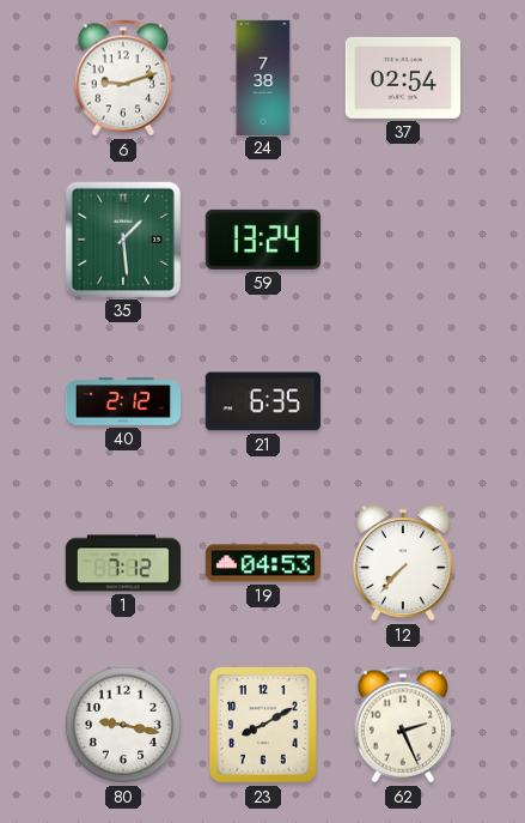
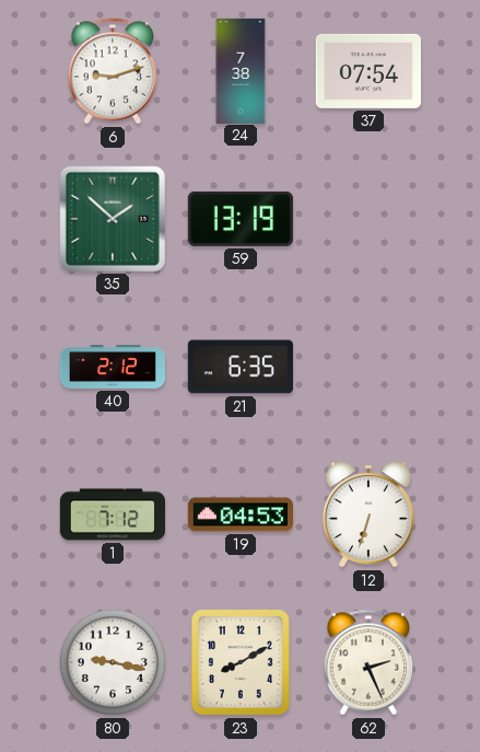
37: 02:54 -> 07:54 (368, 71)
35: 1:29 -> 1:52 (113, 219)
59: 13:24 -> 13:19 (241, 219)
12: 7:37 -> 6:33 (368, 514)
